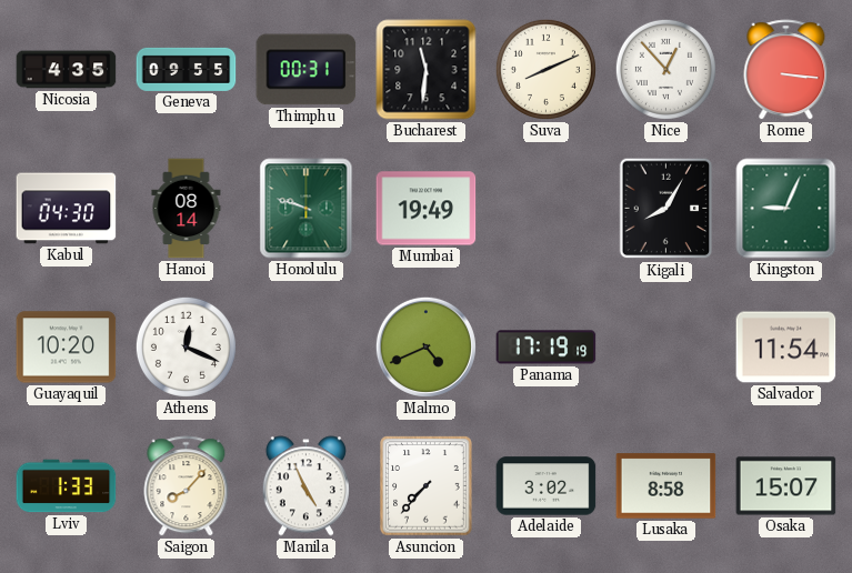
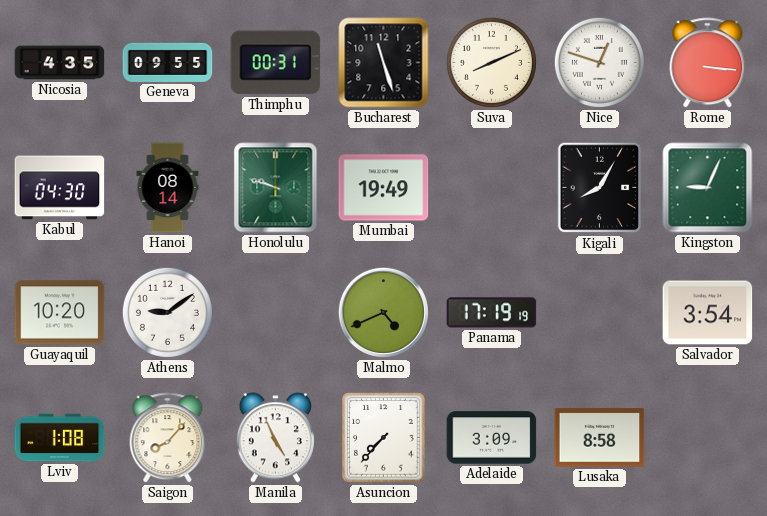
Bucharest: 11:31 -> 11:27 (384, 63)
Nice: 12:53 -> 12:48 (599, 62)
Athens: 12:19 -> 9:09 (167, 312)
Salvador: 11:54 -> 3:54 (708, 313)
Lviv: 1:33 -> 1:08 (60, 438)
Adelaide: 3:02 -> 3:09 (492, 438)
Osaka: 15:07 -> none (786, 486)
